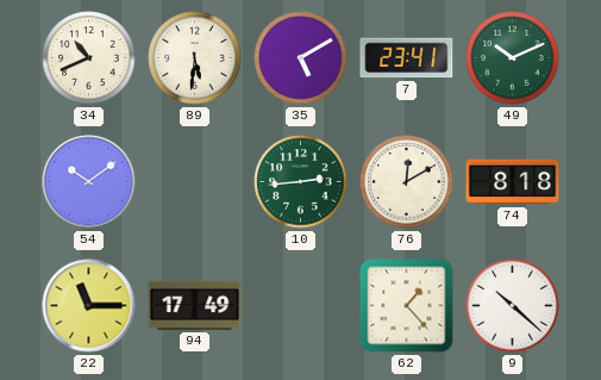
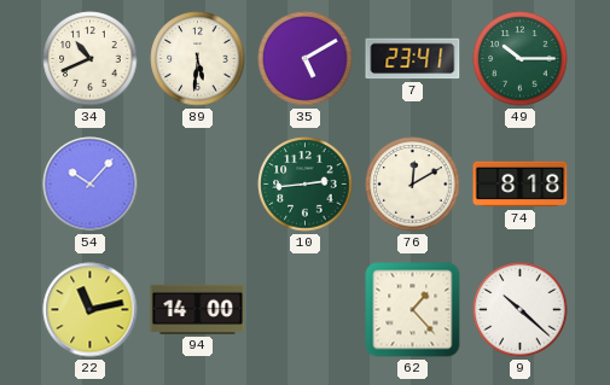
49: 10:11 -> 10:15 (521, 59)
54: 10:09 -> 10:07 (91, 185)
22: 11:15 -> 11:13 (91, 310)
94: 17:49 -> 14:00 (198, 309)
